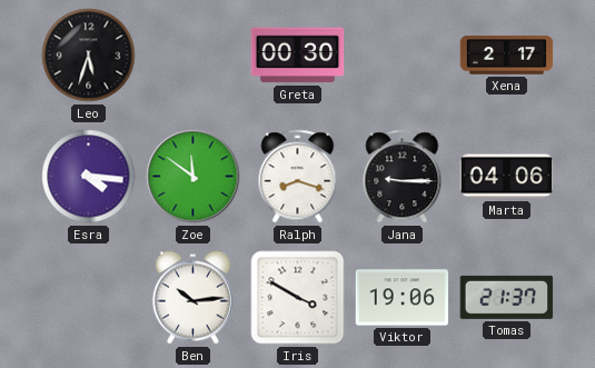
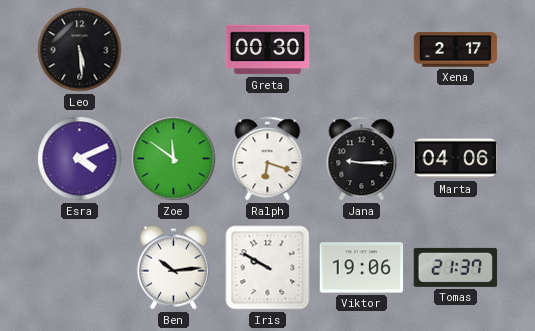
Leo: 5:33 -> 5:29 (80, 50)
Esra: 4:16 -> 4:11 (80, 159)
Ralph: 8:18 -> 6:18 (268, 159)
Iris: 3:50 -> 9:50 (268, 268)
